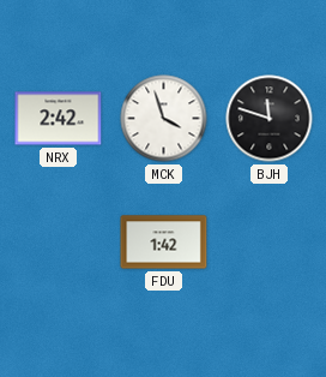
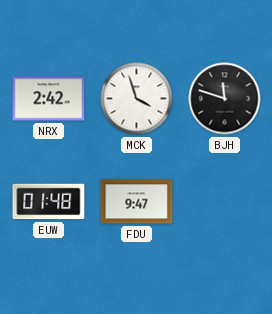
EUW: none -> 01:48 (49, 202)
FDU: 1:42 -> 9:47 (137, 202)
